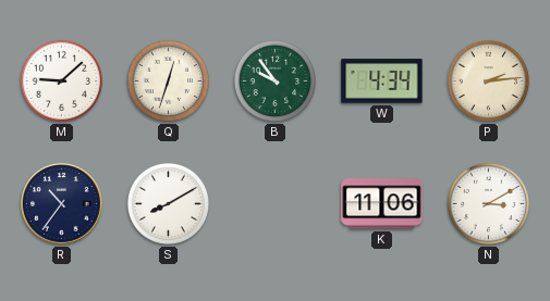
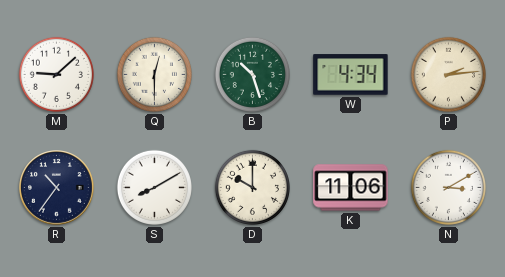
Q: 12:33 -> 12:30 (154, 74)
B: 9:54 -> 10:27 (252, 74)
D: none -> 10:00 (252, 187)
